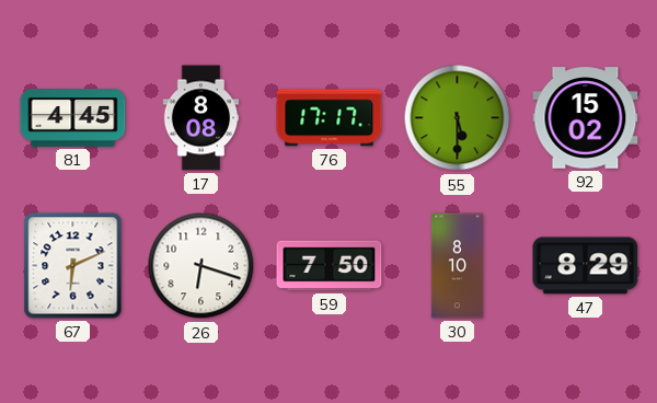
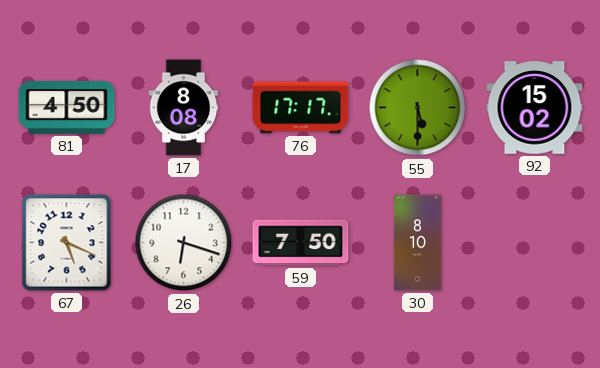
81: 4:45 -> 4:50 (67, 108)
67: 6:11 -> 5:19 (67, 243)
47: 8:29 -> none (586, 266)
